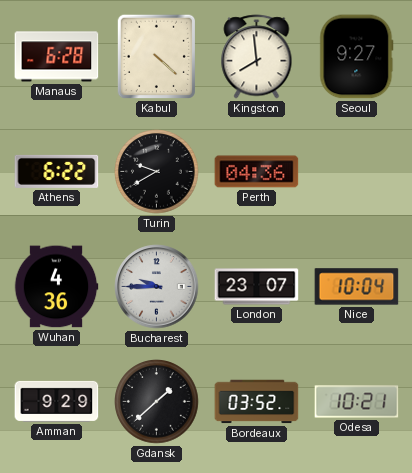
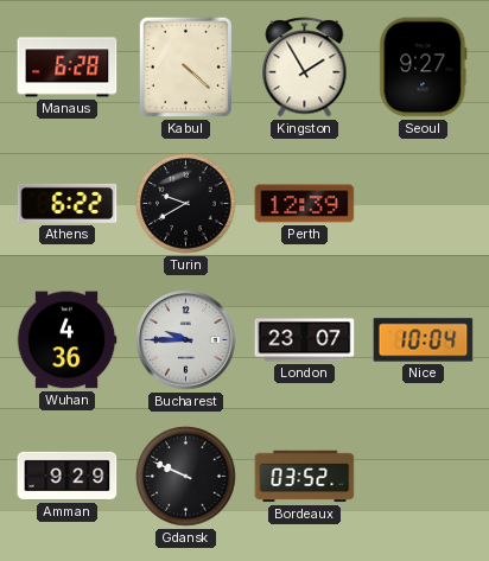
Kingston: 7:59 -> 1:55 (305, 68)
Perth: 04:36 -> 12:39 (305, 204)
Gdansk: 1:38 -> 9:49 (186, 477)
Odesa: 10:21 -> none (357, 402)
